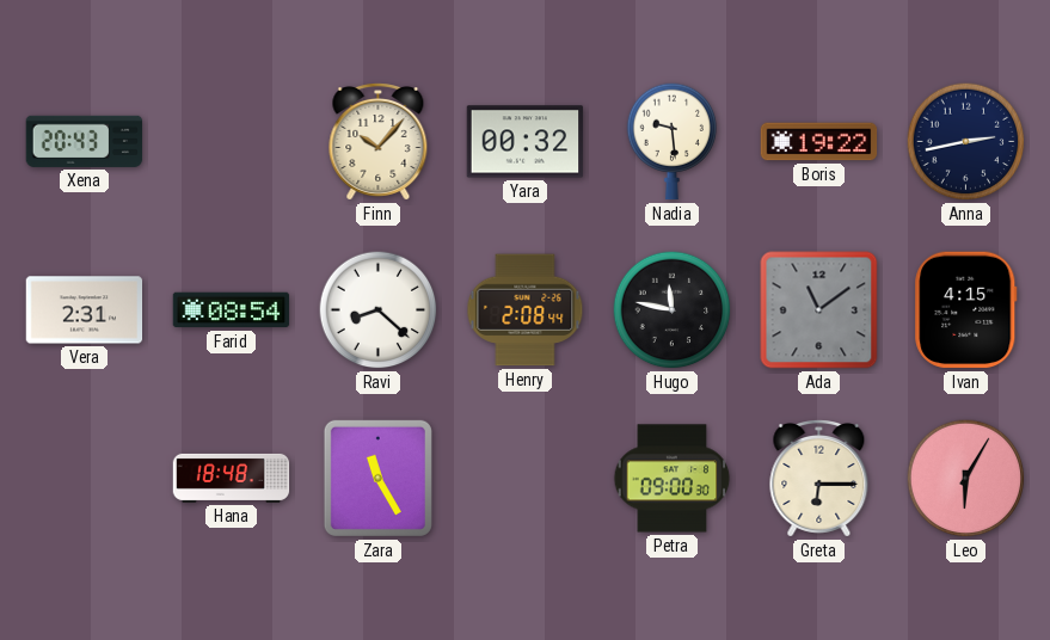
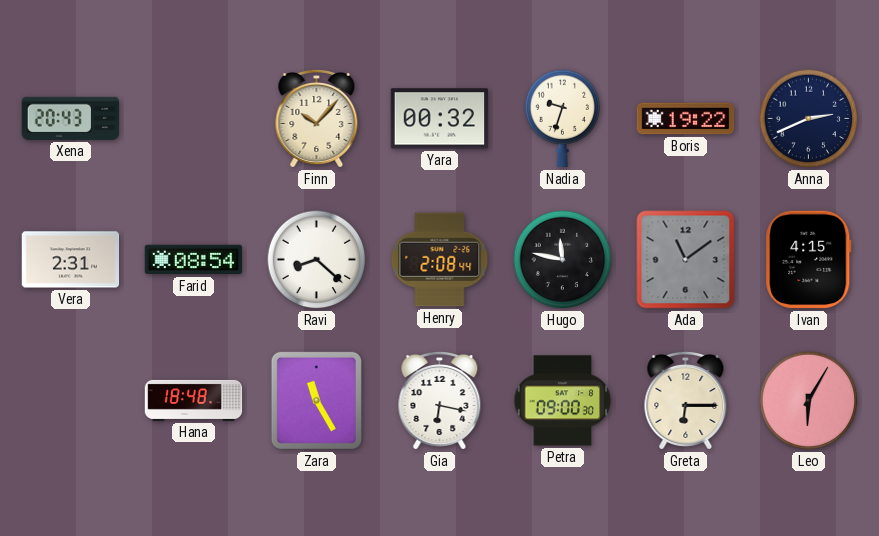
Nadia: 9:29 -> 9:33 (563, 119)
Anna: 2:43 -> 2:41 (809, 119)
Gia: none -> 6:17 (440, 401)
